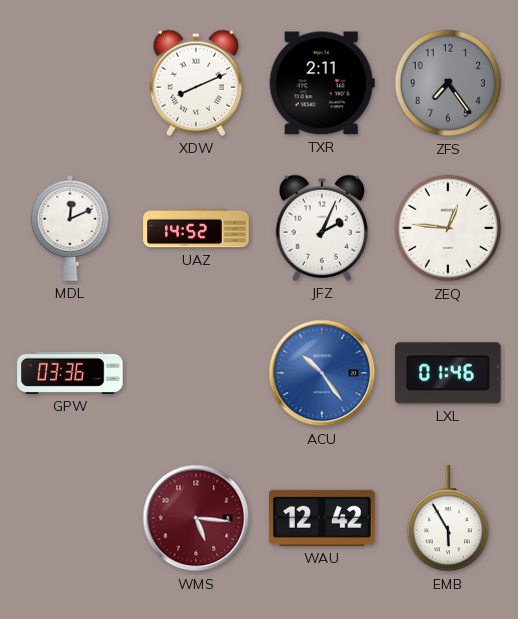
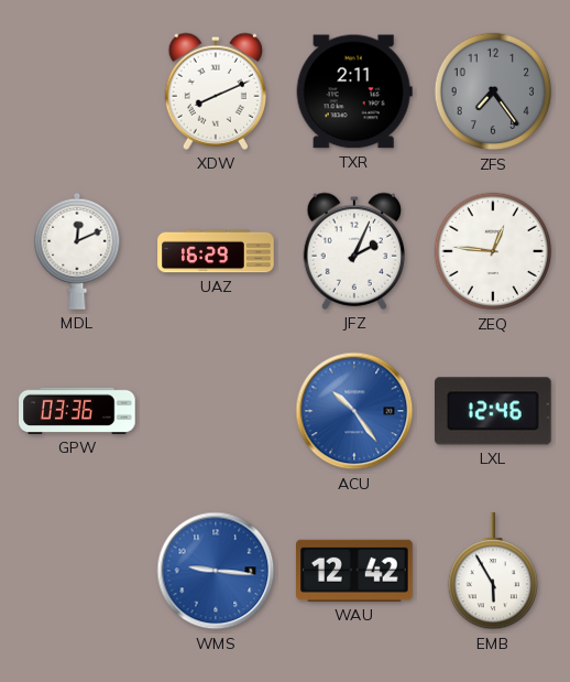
UAZ: 14:52 -> 16:29 (216, 251)
LXL: 01:46 -> 12:46 (494, 411)
WMS: 5:16 -> 9:16 (216, 571)
WMS dial: burgundy -> blue (216, 571)
